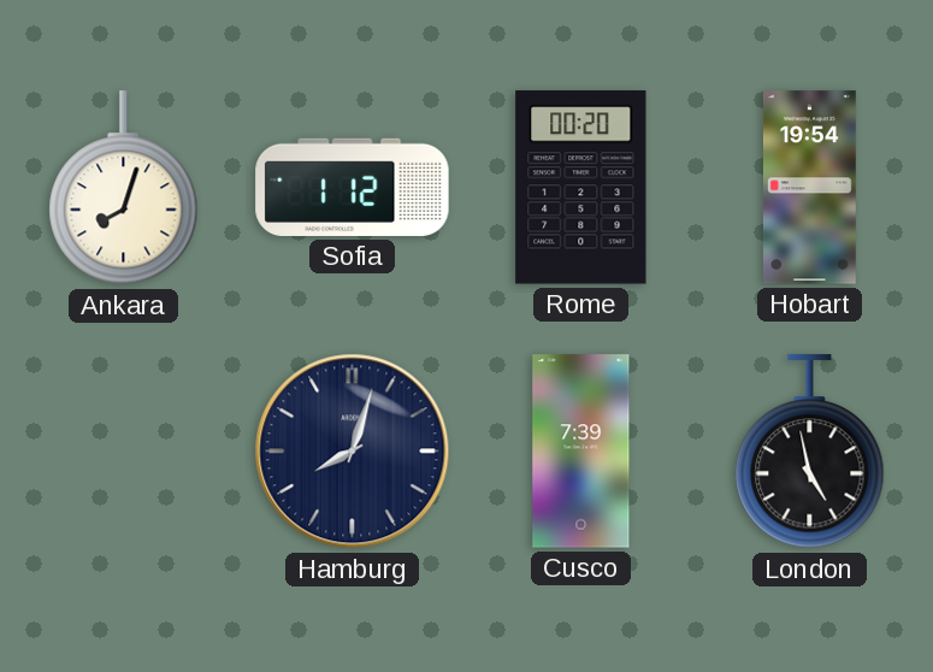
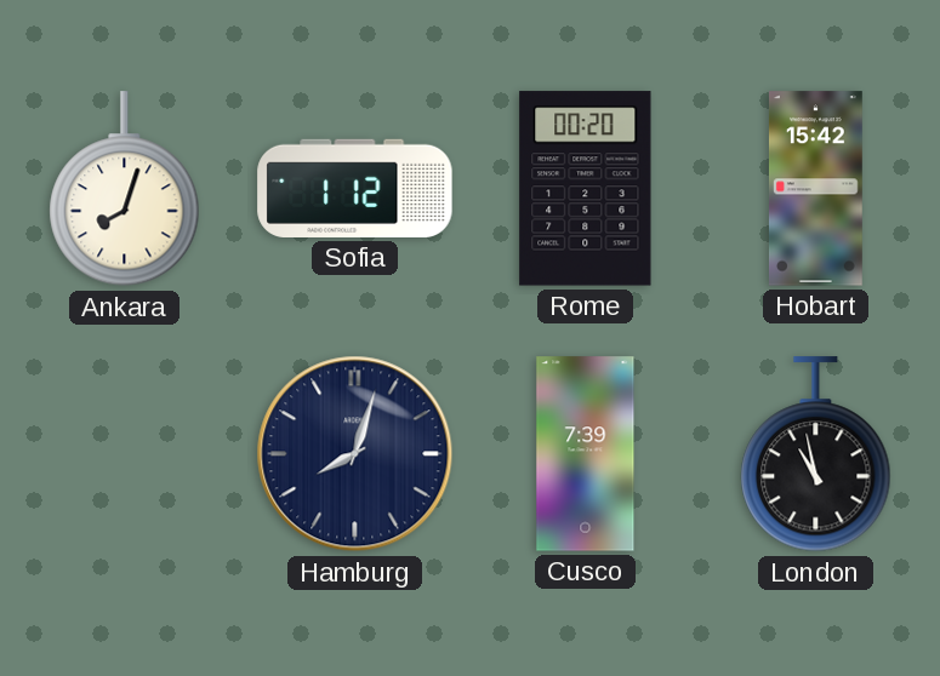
Hobart: 19:54 -> 15:42 (815, 189)
London: 4:58 -> 10:58 (816, 454)
